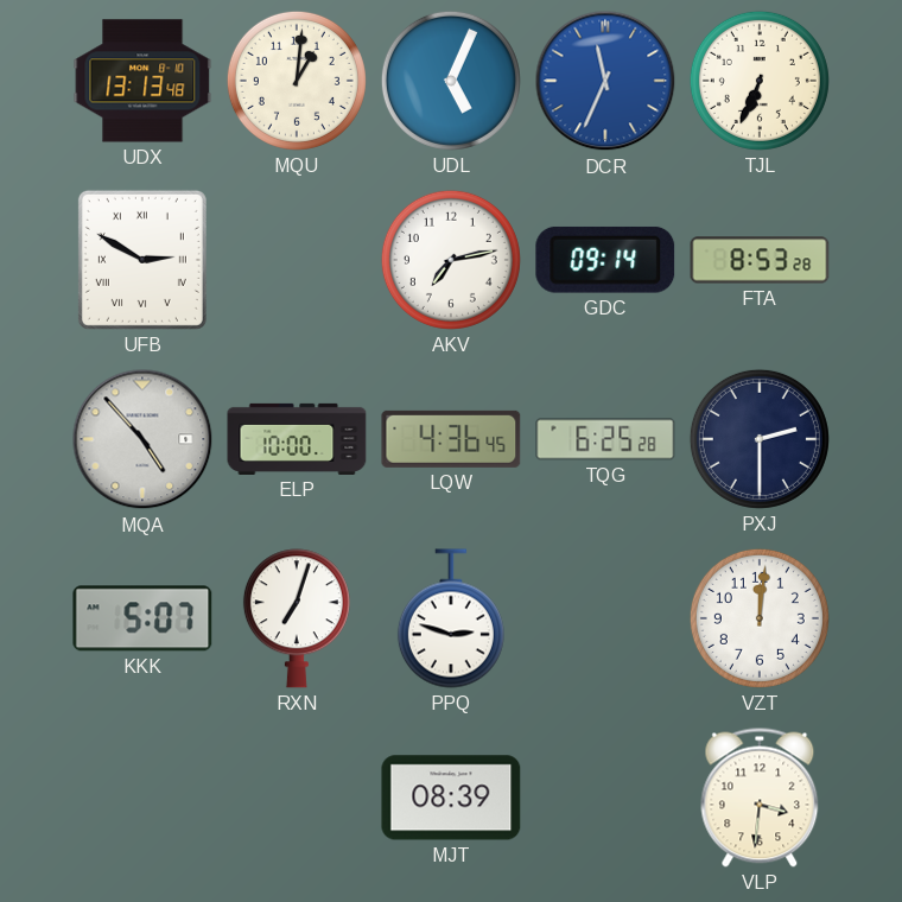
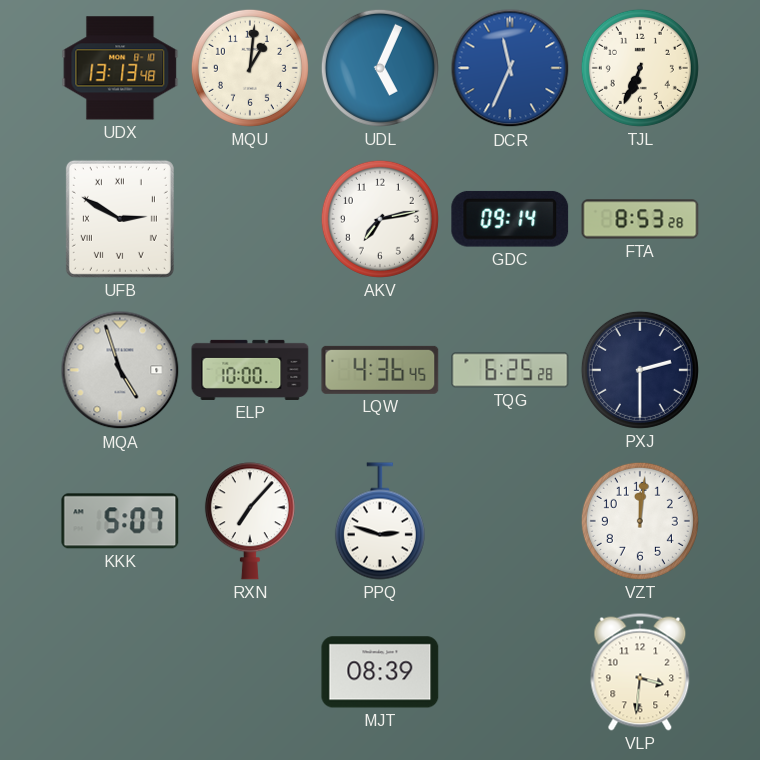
MQA: 4:53 -> 4:57 (120, 370)
RXN: 7:03 -> 7:07 (250, 521)
